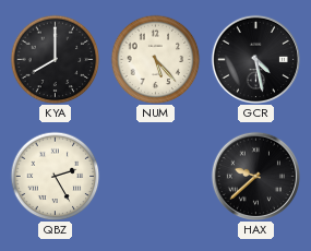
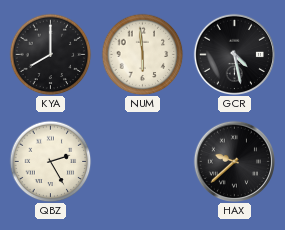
NUM: 5:23 -> 5:59 (142, 54)
